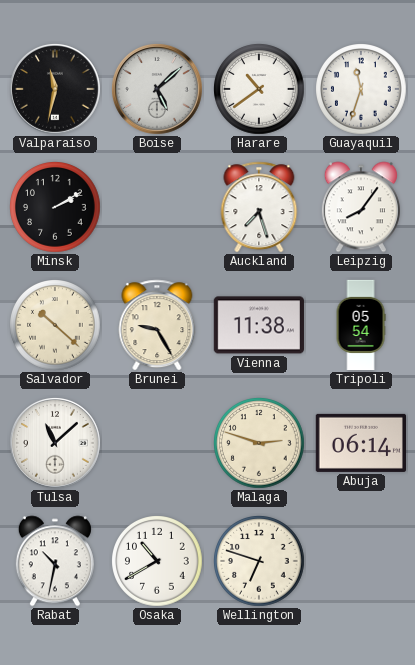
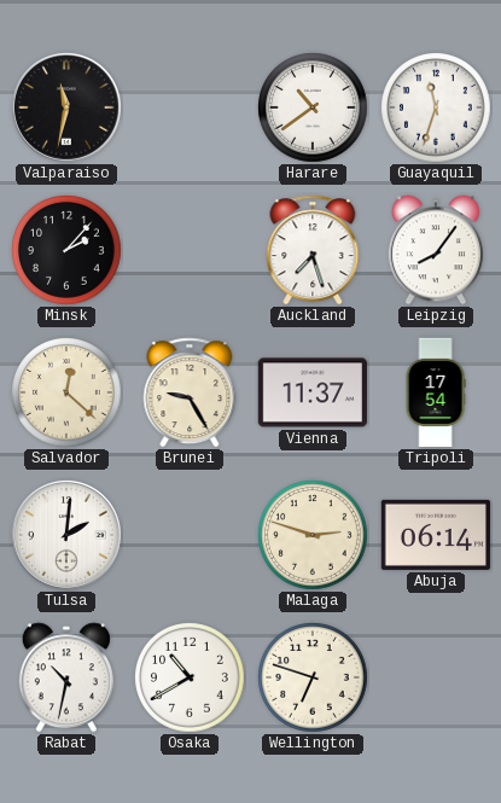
Boise: 5:08 -> none (157, 89)
Minsk: 2:10 -> 2:07 (68, 251)
Salvador: 10:22 -> 12:22 (68, 394)
Vienna: 11:38 -> 11:37 (311, 392)
Tripoli: 05:54 -> 17:54 (436, 392)
Tulsa: 11:08 -> 2:01 (66, 535)
